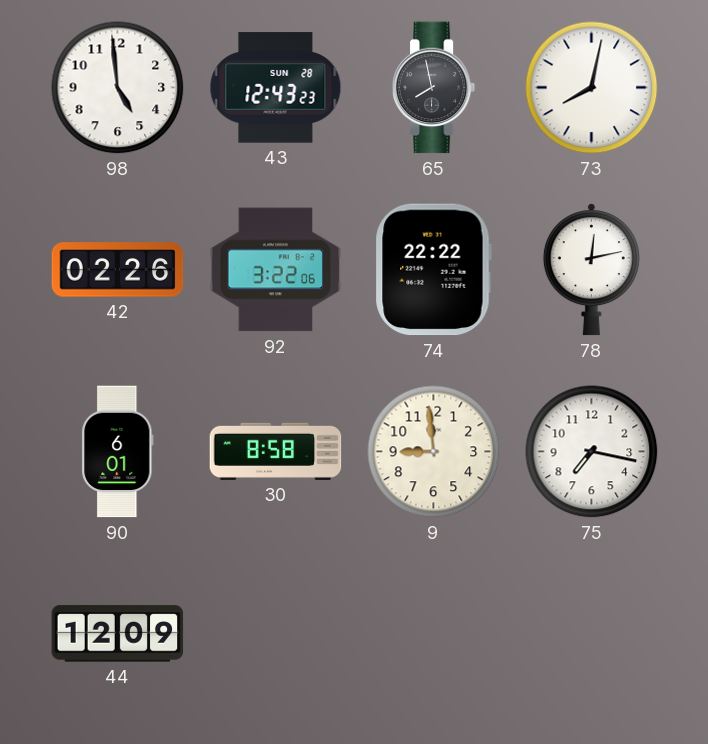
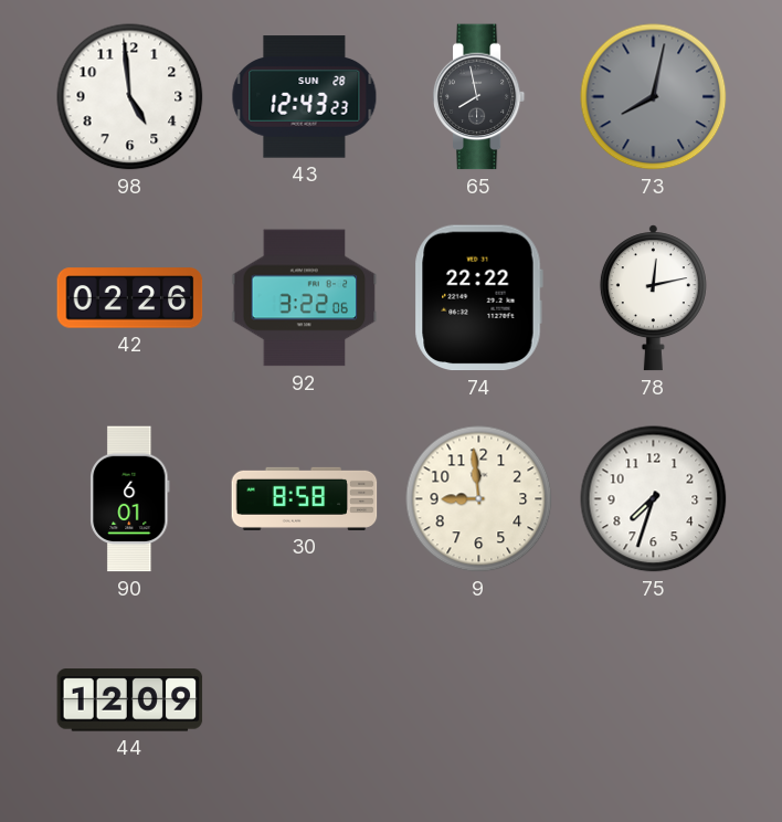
73 dial: white -> grey (654, 97)
75: 7:17 -> 7:33 (654, 499)
